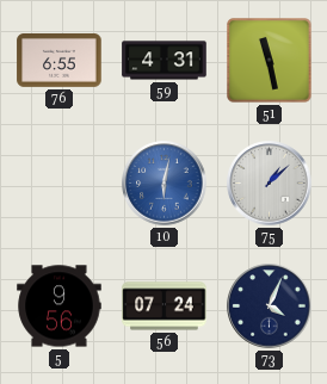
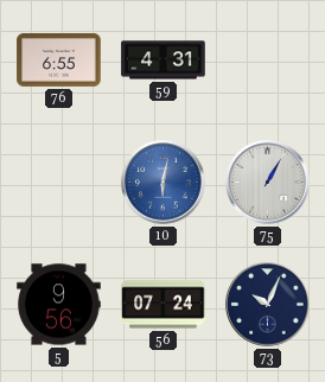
51: 11:28 -> none (270, 61)
75: 1:08 -> 1:05 (268, 183)
73: 4:04 -> 10:04 (268, 305)
